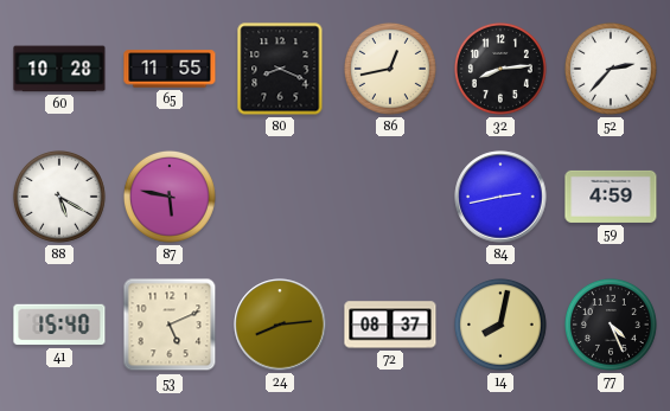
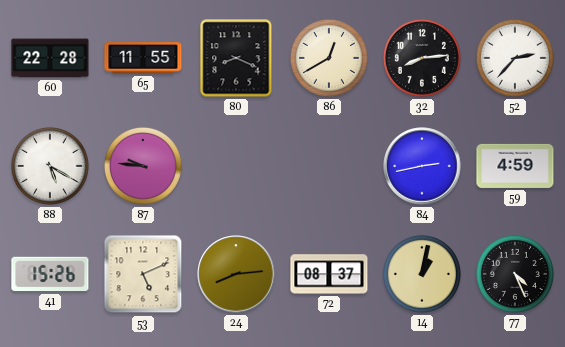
60: 10:28 -> 22:28 (50, 58)
86: 12:43 -> 12:40 (329, 58)
87: 5:47 -> 9:46 (143, 166)
41: 15:40 -> 15:26 (50, 274)
14: 8:02 -> 1:02 (422, 274)
